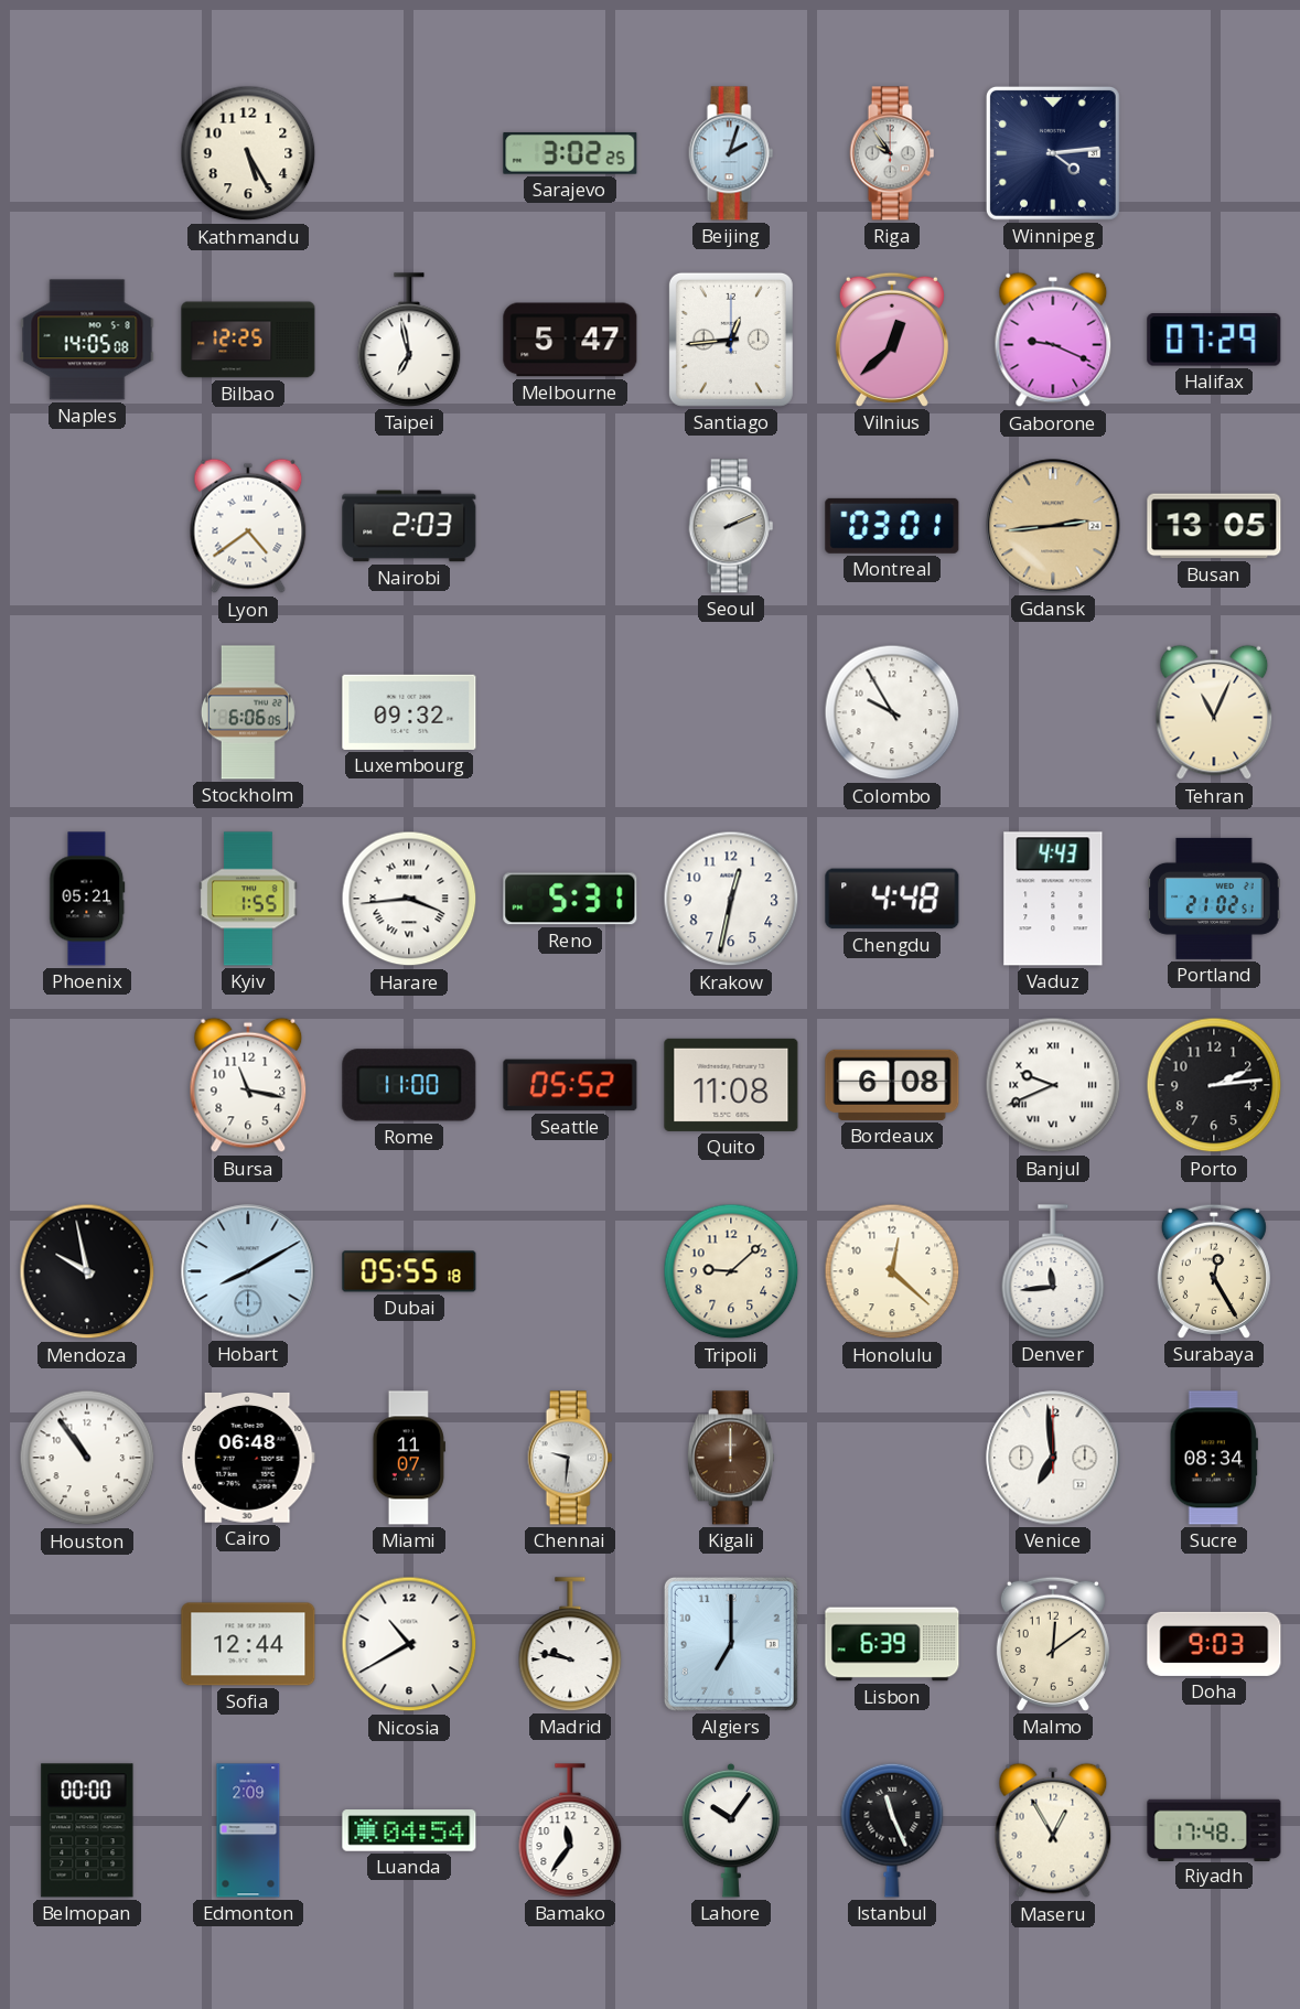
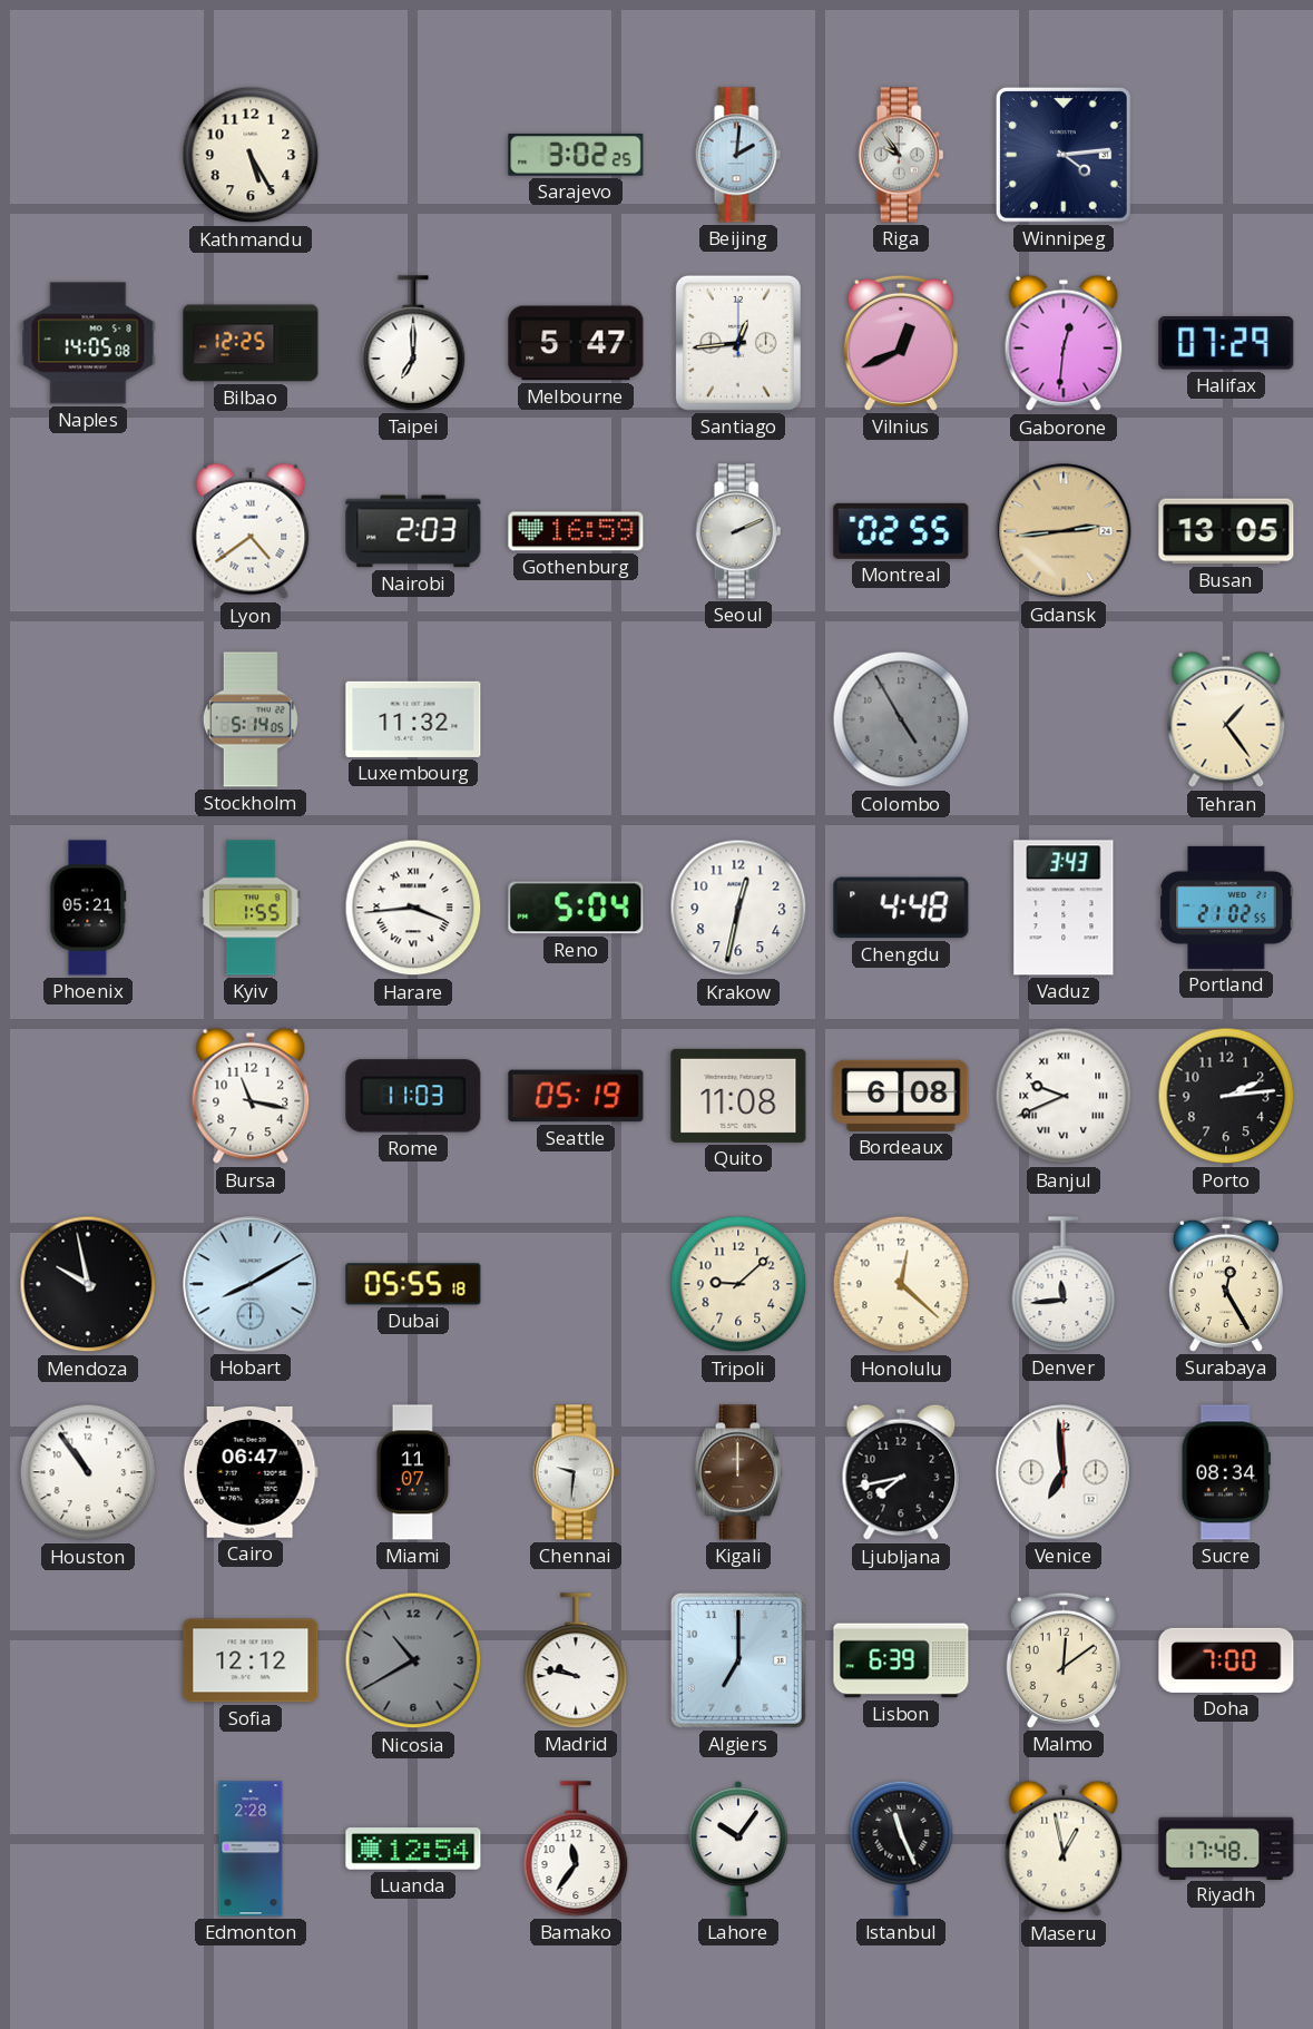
Beijing: 2:03 -> 2:01 (738, 155)
Taipei: 6:58 -> 7:00 (413, 343)
Vilnius: 12:38 -> 12:41 (901, 343)
Gaborone: 9:19 -> 12:31 (1064, 343)
Gothenburg: none -> 16:59 (576, 531)
Montreal: 03:01 -> 02:55 (901, 531)
Stockholm: 6:06 -> 5:14 (251, 719)
Luxembourg: 09:32 -> 11:32 (413, 719)
Colombo: 9:55 -> 4:55 (901, 719)
Colombo dial: white -> grey (901, 719)
Tehran: 11:04 -> 1:24 (1226, 719)
Reno: 5:31 -> 5:04 (576, 908)
Vaduz: 4:43 -> 3:43 (1064, 908)
Portland: 21:02:51 -> 21:02:55 (1226, 908)
Rome: 11:00 -> 11:03 (413, 1096)
Seattle: 05:52 -> 05:19 (576, 1096)
Cairo: 06:48 -> 06:47 (251, 1472)
Ljubljana: none -> 7:43 (901, 1472)
Sofia: 12:44 -> 12:12 (251, 1660)
Nicosia dial: white -> grey (413, 1660)
Doha: 9:03 -> 7:00 (1226, 1660)
Belmopan: 00:00 -> none (87, 1830)
Edmonton: 2:09 -> 2:28 (251, 1849)
Luanda: 04:54 -> 12:54 (413, 1849)
Maseru: 12:55 -> 12:58 (1064, 1849)
